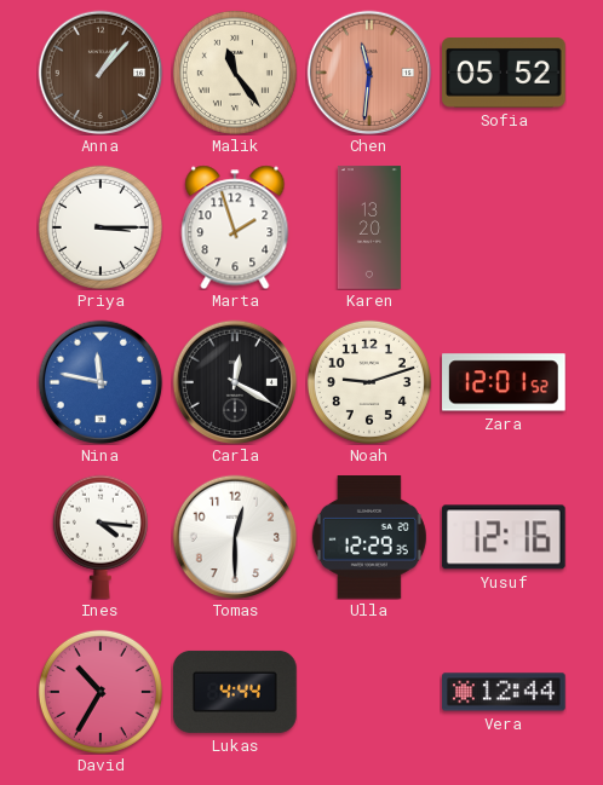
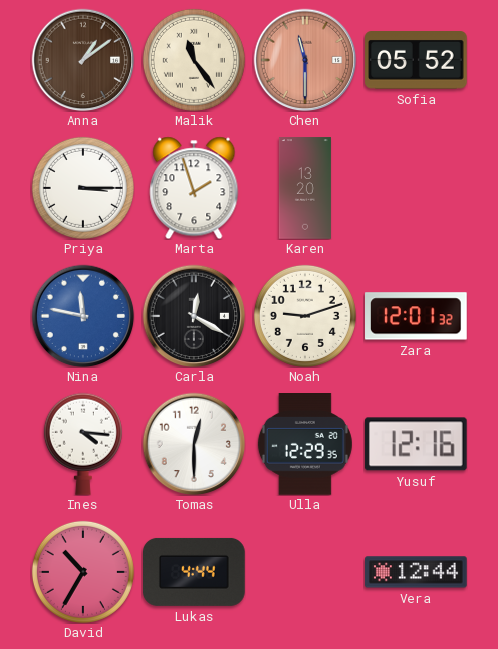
Anna: 1:07 -> 1:09 (83, 60)
Chen: 11:31 -> 11:30 (305, 60)
Zara: 12:01:52 -> 12:01:32 (417, 316)
